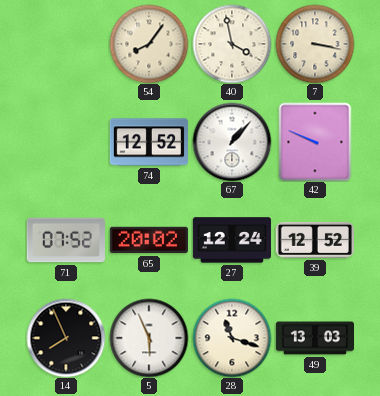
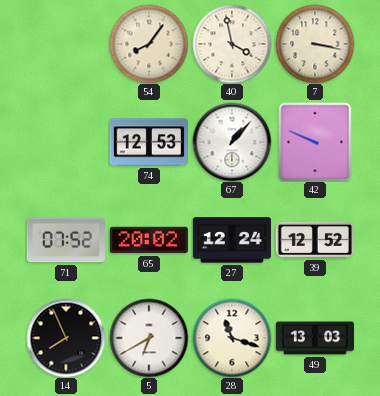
74: 12:52 -> 12:53 (149, 142)
5: 5:56 -> 6:40 (149, 338)
